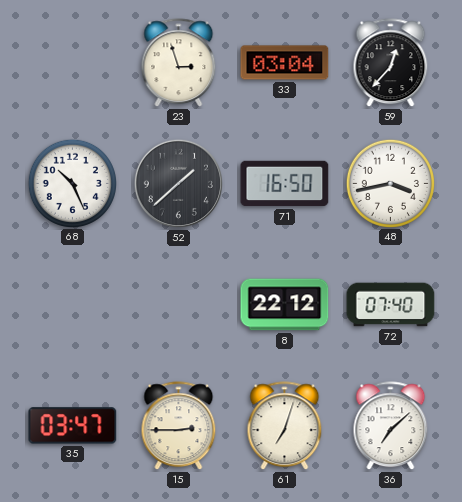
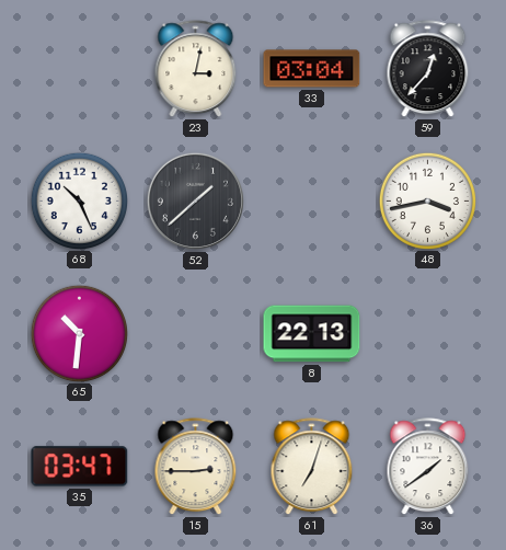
23: 2:57 -> 3:02 (196, 69)
71: 16:50 -> none (285, 184)
65: none -> 10:31 (79, 333)
8: 22:12 -> 22:13 (312, 334)
72: 07:40 -> none (391, 305)
36: 7:08 -> 1:39 (428, 467)
